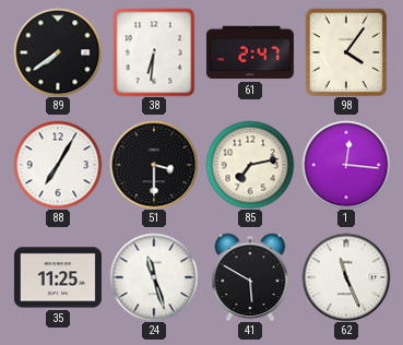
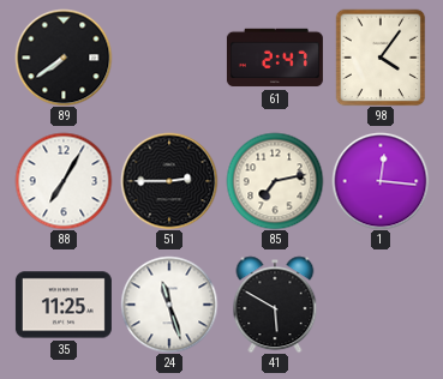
38: 6:31 -> none (154, 52)
51: 3:30 -> 2:45 (169, 181)
62: 11:26 -> none (346, 277)
